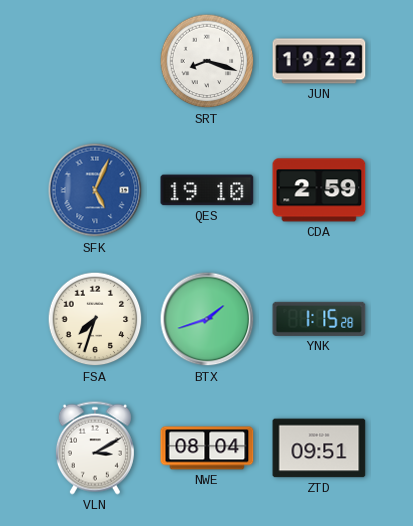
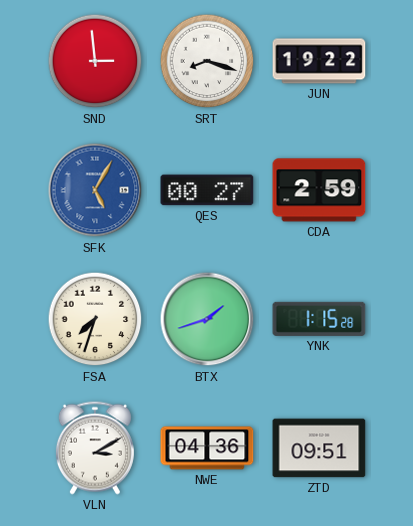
SND: none -> 2:59 (95, 61)
SFK: 5:04 -> 5:05 (95, 190)
QES: 19:10 -> 00:27 (207, 190)
NWE: 08:04 -> 04:36 (207, 448)
